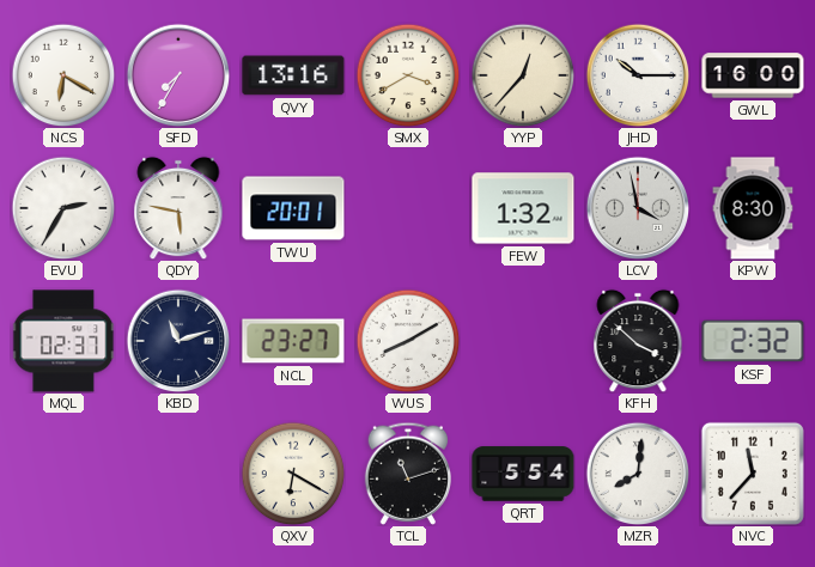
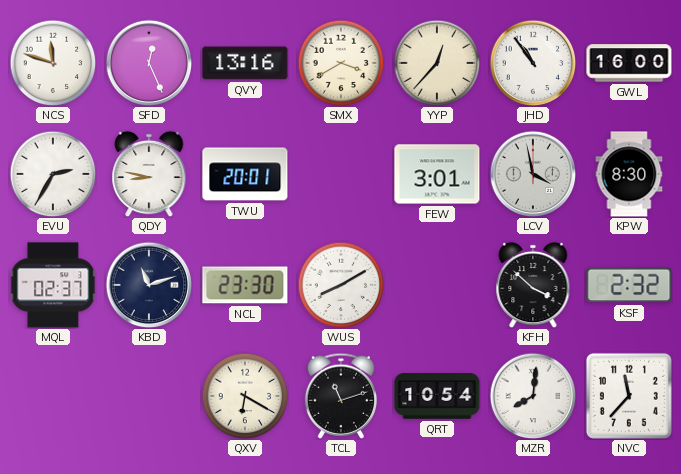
NCS: 6:20 -> 11:48 (53, 63)
SFD: 7:35 -> 12:26 (149, 63)
JHD: 10:15 -> 10:54 (533, 63)
QDY: 5:47 -> 8:47 (149, 174)
FEW: 1:32 -> 3:01 (437, 174)
NCL: 23:27 -> 23:30 (245, 285)
QRT: 5:54 -> 10:54 (437, 396)
